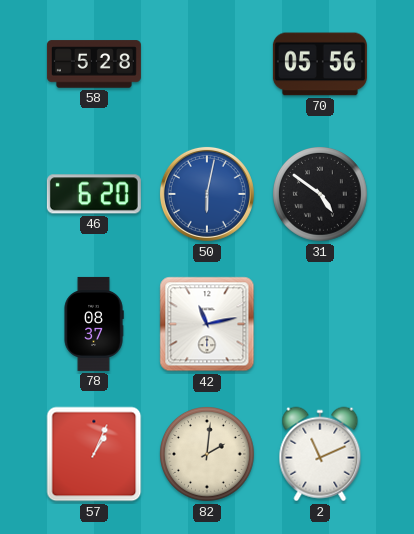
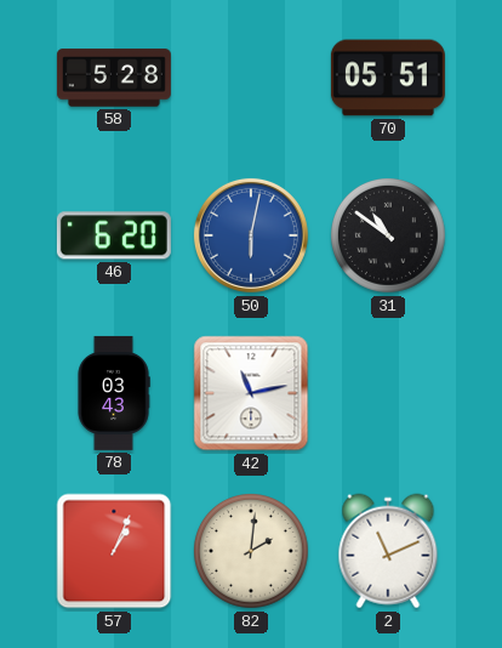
70: 05:56 -> 05:51 (388, 78)
31: 4:51 -> 10:51 (389, 237)
78: 08:37 -> 03:43 (114, 393)
